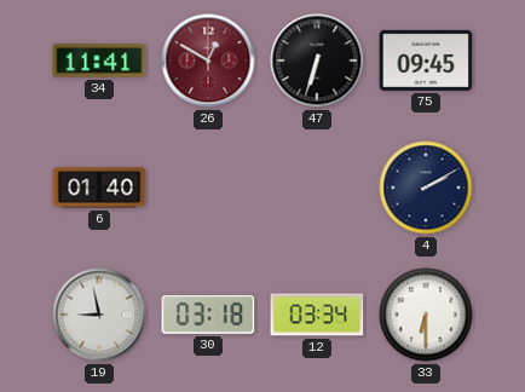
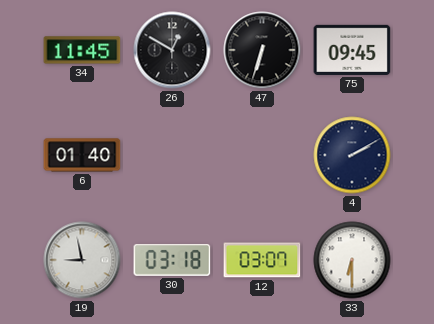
34: 11:41 -> 11:45 (82, 50)
26 dial: burgundy -> black (172, 50)
12: 03:34 -> 03:07 (262, 260)
